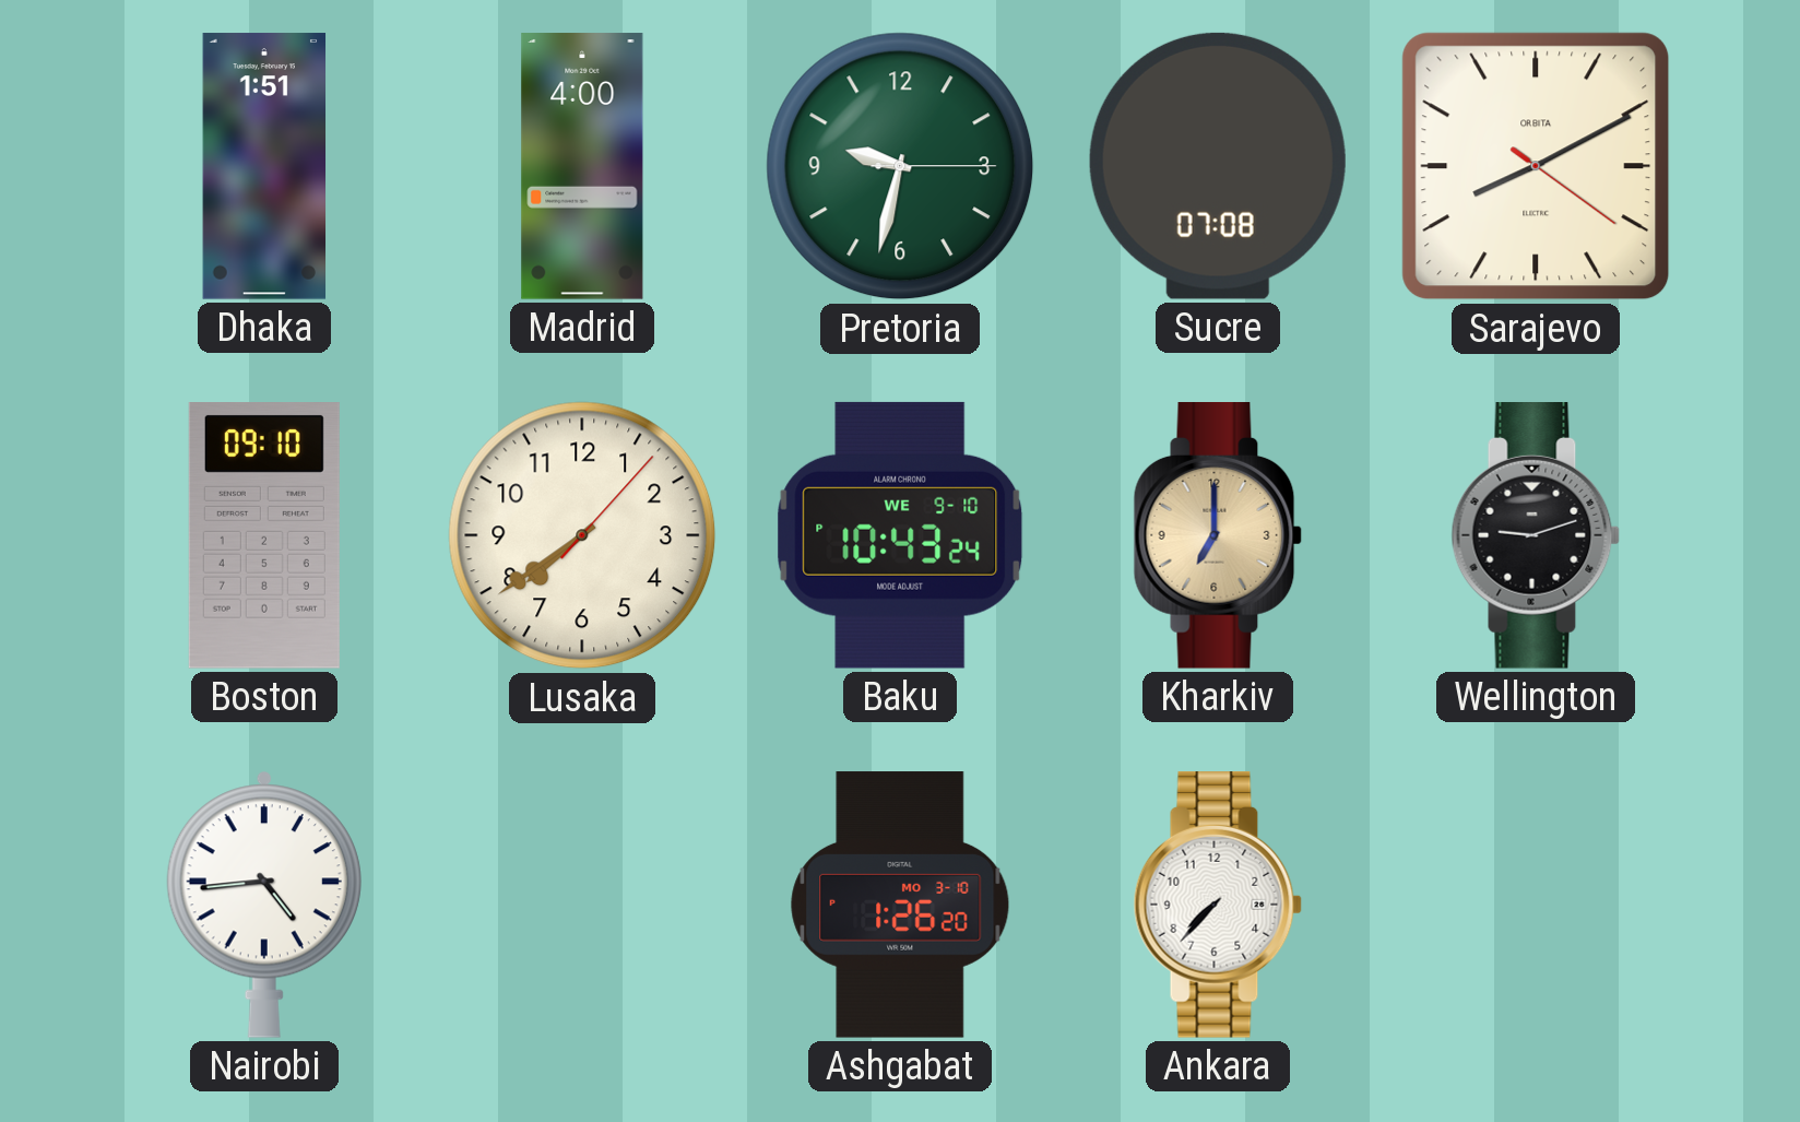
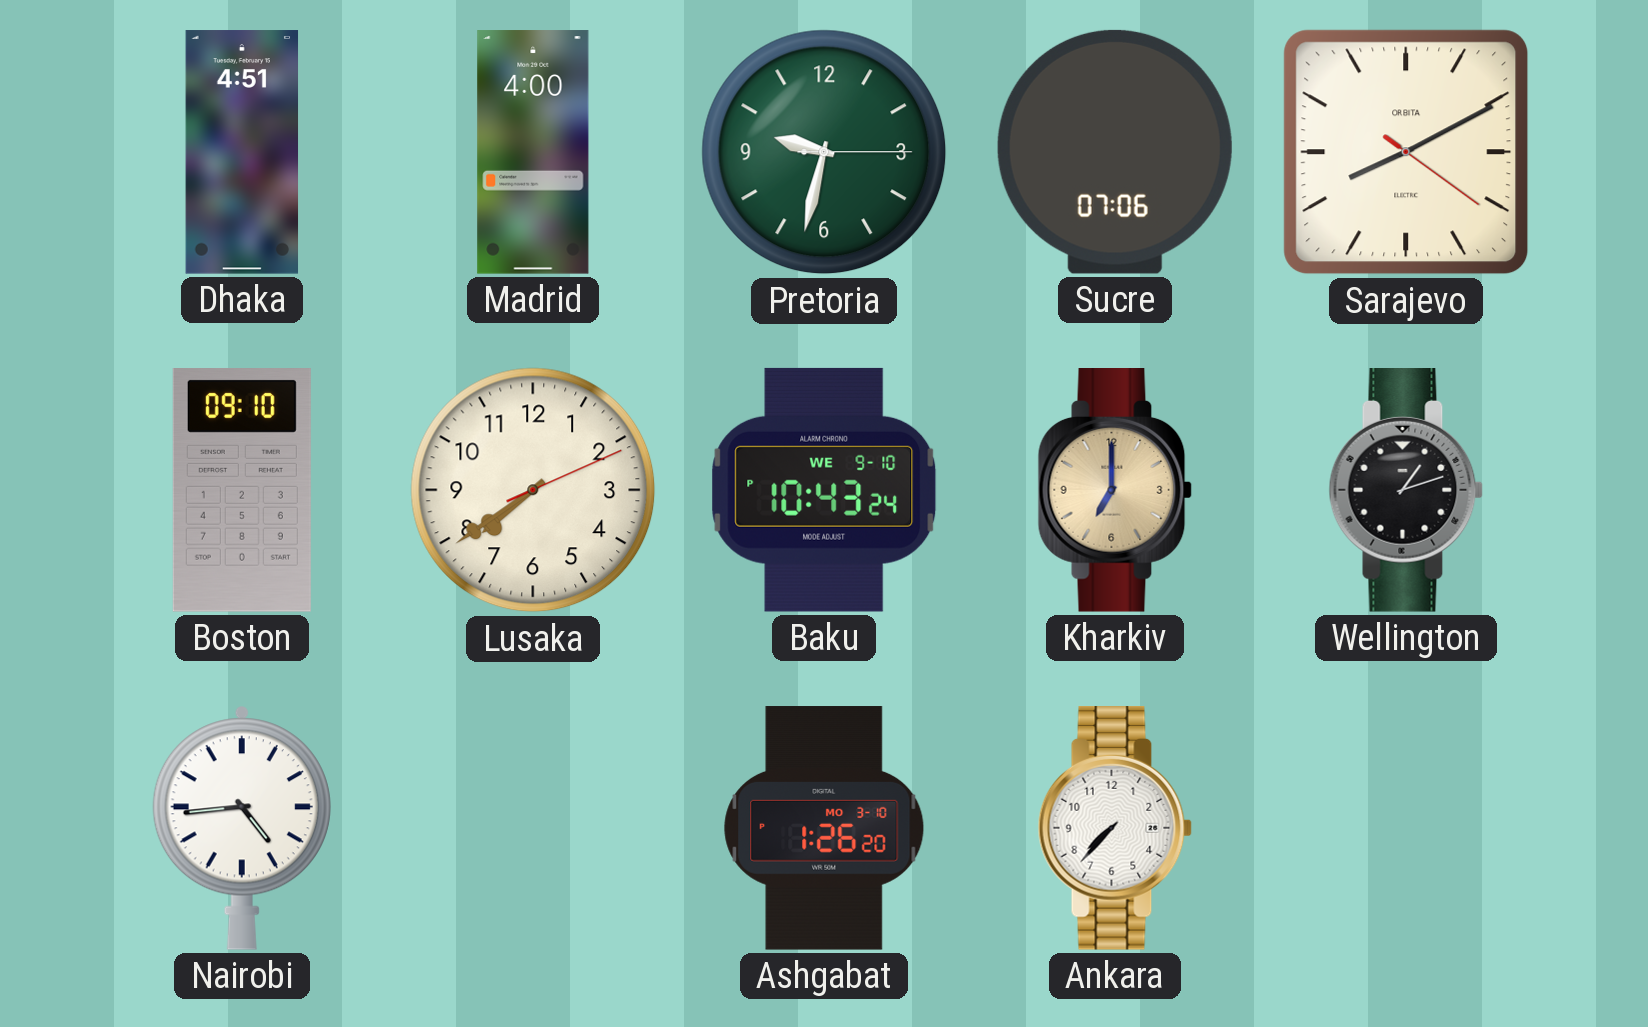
Dhaka: 1:51 -> 4:51 (242, 152)
Sucre: 07:08 -> 07:06 (1115, 152)
Lusaka: 7:39:07 -> 7:39:11 (533, 490)
Wellington: 9:12 -> 1:12 (1406, 491)
